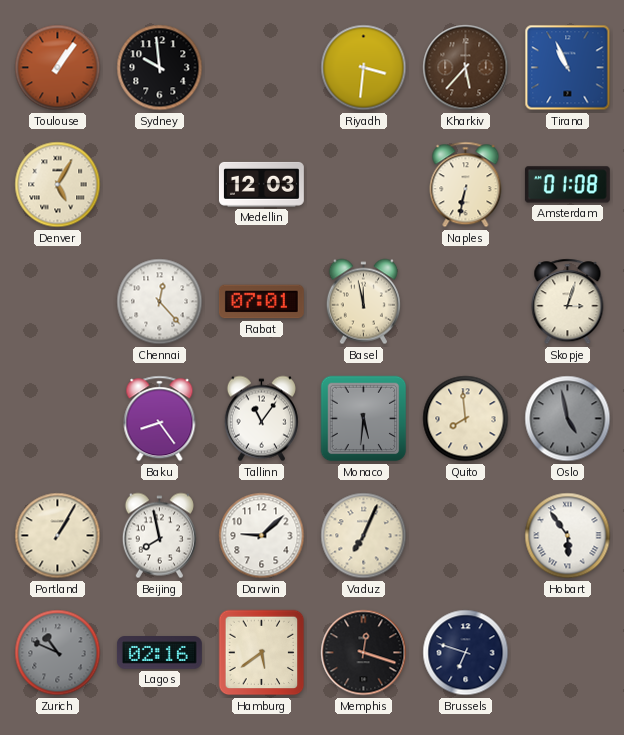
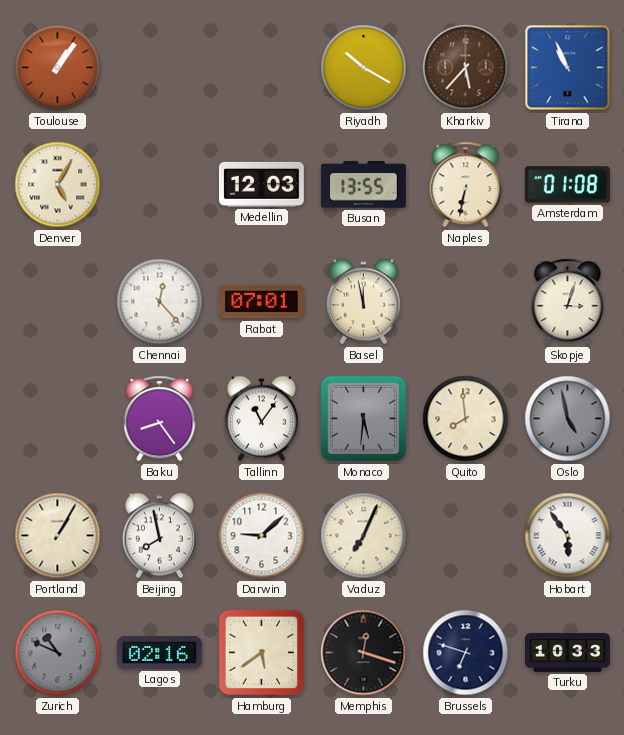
Sydney: 9:59 -> none (160, 68)
Riyadh: 3:31 -> 10:20 (364, 68)
Busan: none -> 13:55 (363, 185)
Turku: none -> 10:33 (568, 652)
